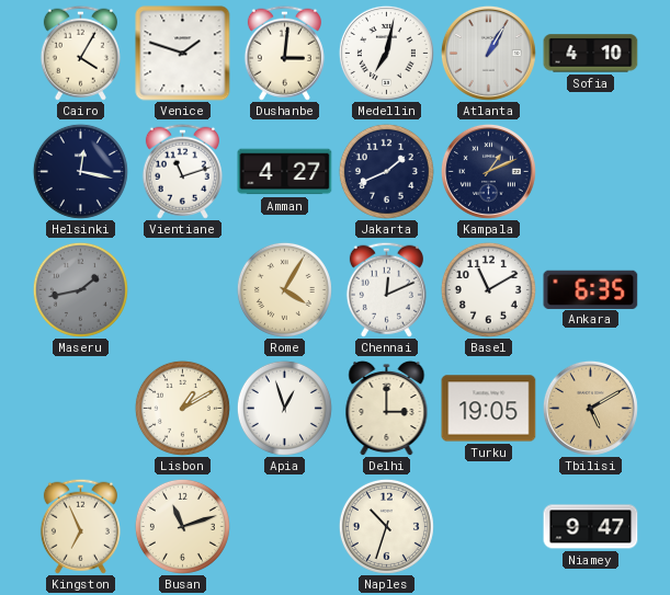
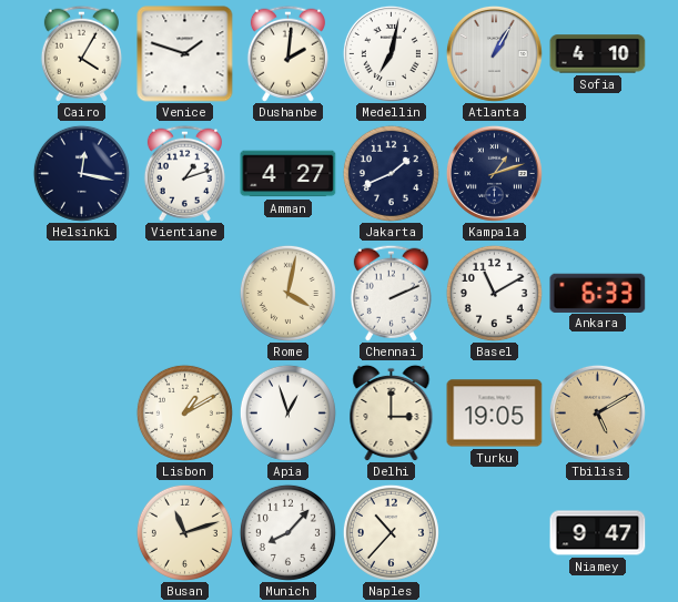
Dushanbe: 3:01 -> 2:01 (287, 53)
Vientiane: 11:12 -> 1:12 (184, 173)
Kampala: 1:11 -> 1:12 (494, 173)
Maseru: 1:43 -> none (80, 289)
Rome: 4:05 -> 4:02 (287, 293)
Chennai: 12:11 -> 2:11 (391, 293)
Ankara: 6:35 -> 6:33 (598, 293)
Kingston: 6:56 -> none (80, 526)
Munich: none -> 8:07 (287, 532)
Naples: 10:33 -> 10:37 (391, 532)
